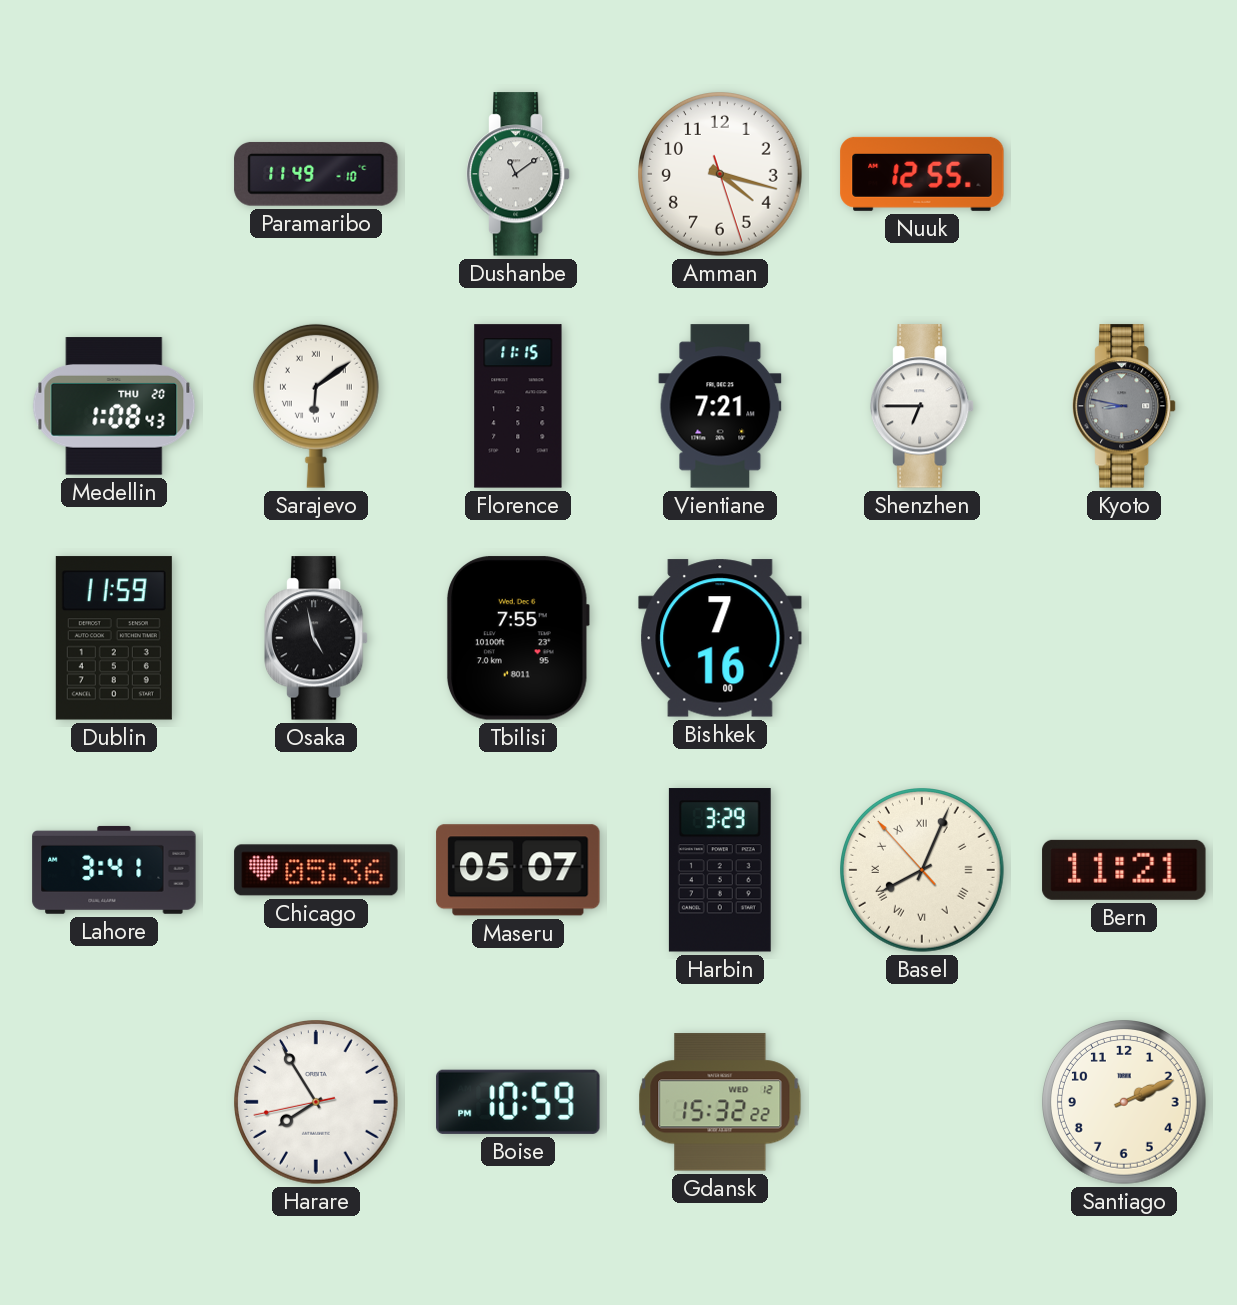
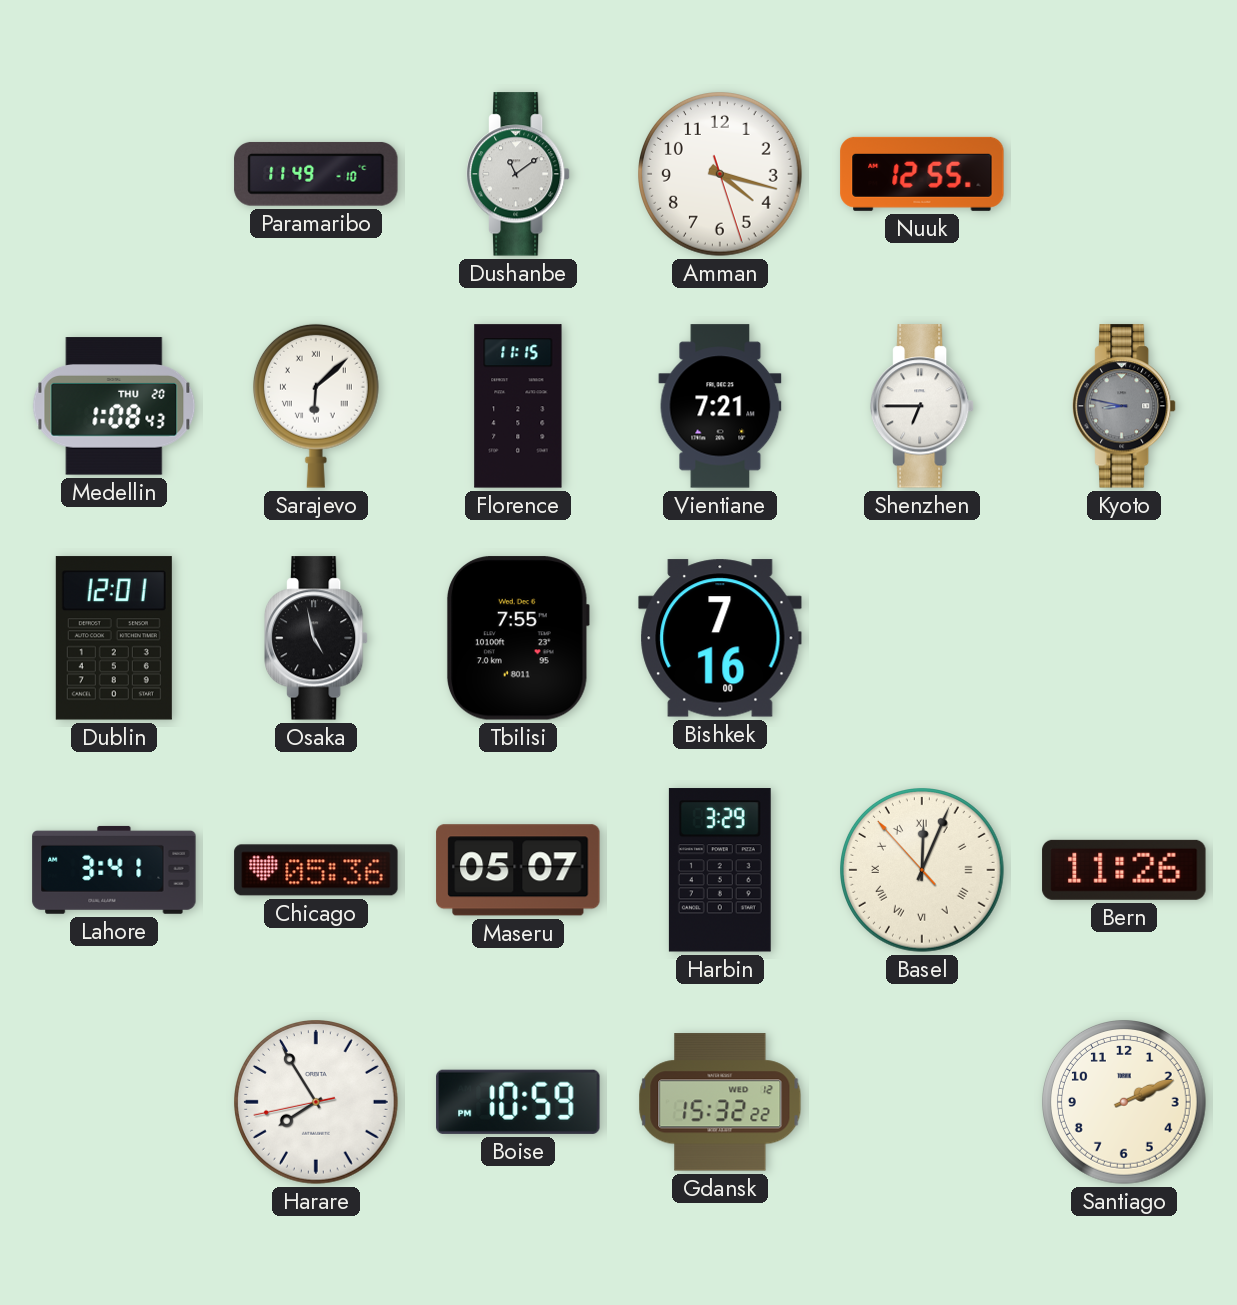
Sarajevo: 6:09 -> 6:08 (316, 406)
Dublin: 11:59 -> 12:01 (114, 638)
Basel: 8:03 -> 12:03 (923, 871)
Bern: 11:21 -> 11:26 (1124, 870)
